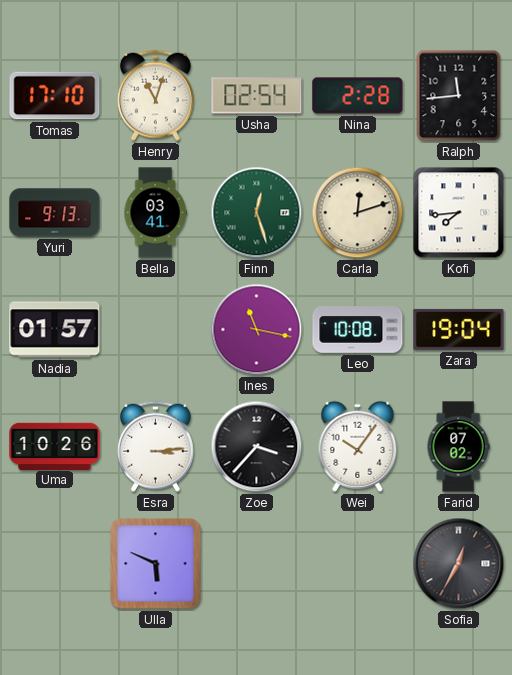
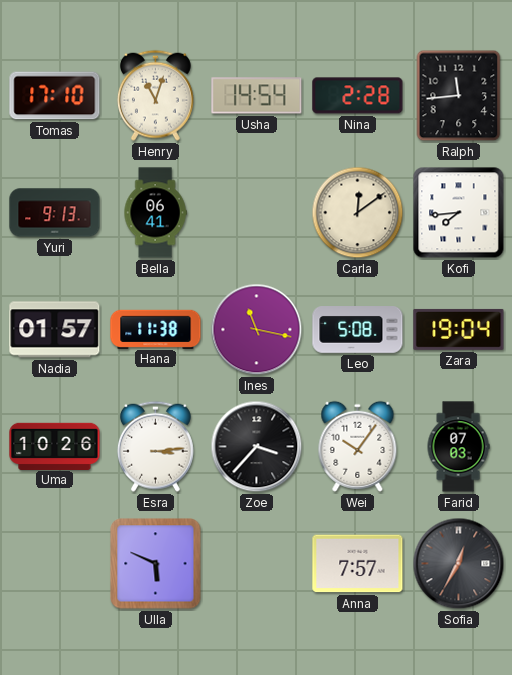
Usha: 02:54 -> 14:54 (257, 96)
Bella: 03:41 -> 06:41 (155, 213)
Finn: 12:27 -> none (257, 213)
Carla: 12:12 -> 12:09 (358, 213)
Hana: none -> 11:38 (156, 329)
Leo: 10:08 -> 5:08 (358, 330)
Farid: 07:02 -> 07:03 (458, 447)
Anna: none -> 7:57 (358, 564)
